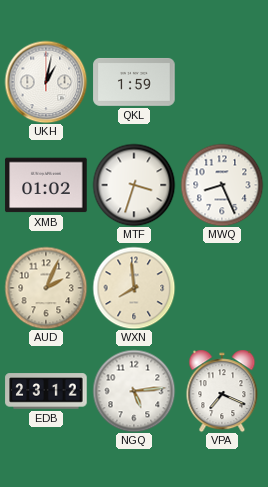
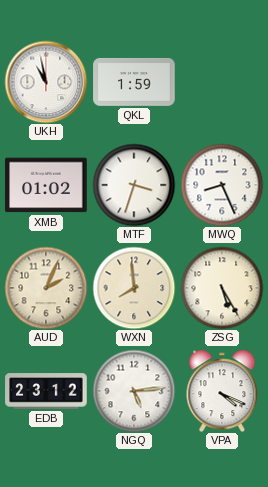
UKH: 1:02 -> 10:58 (46, 82)
ZSG: none -> 5:25 (222, 288)
VPA: 7:19 -> 4:19 (222, 391)
